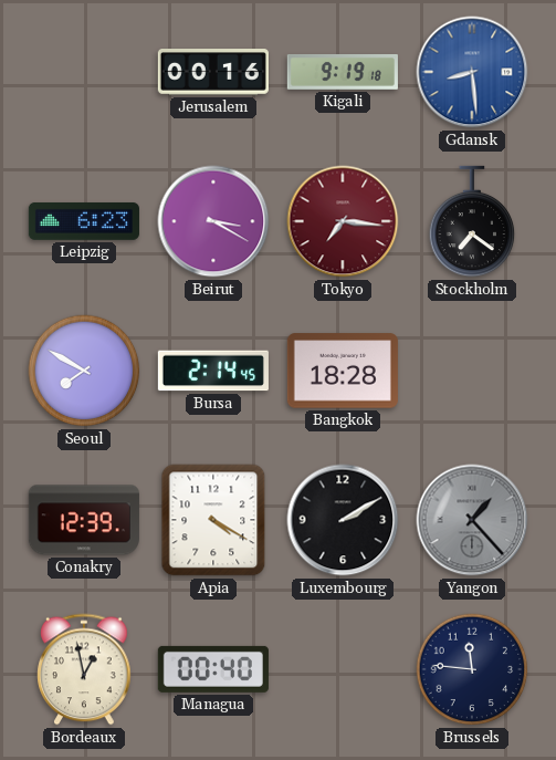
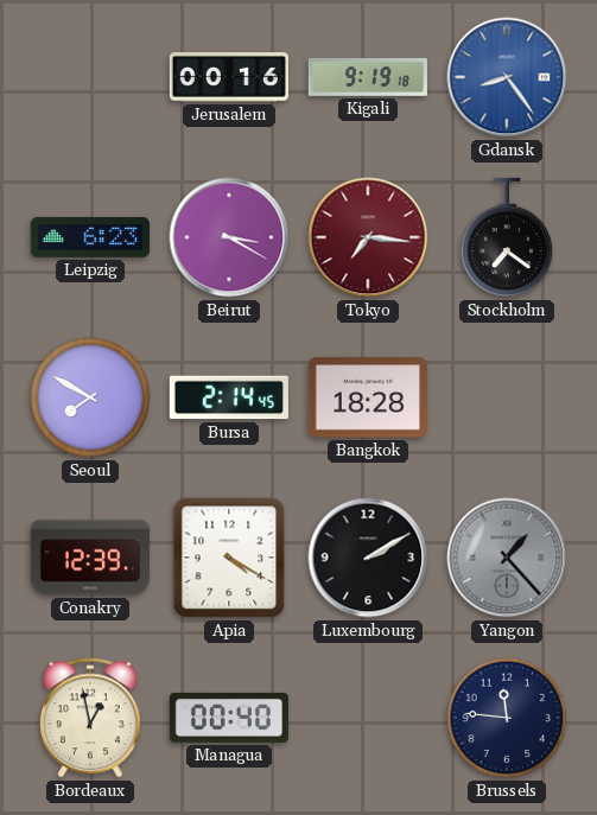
Gdansk: 8:29 -> 8:24 (507, 77)
